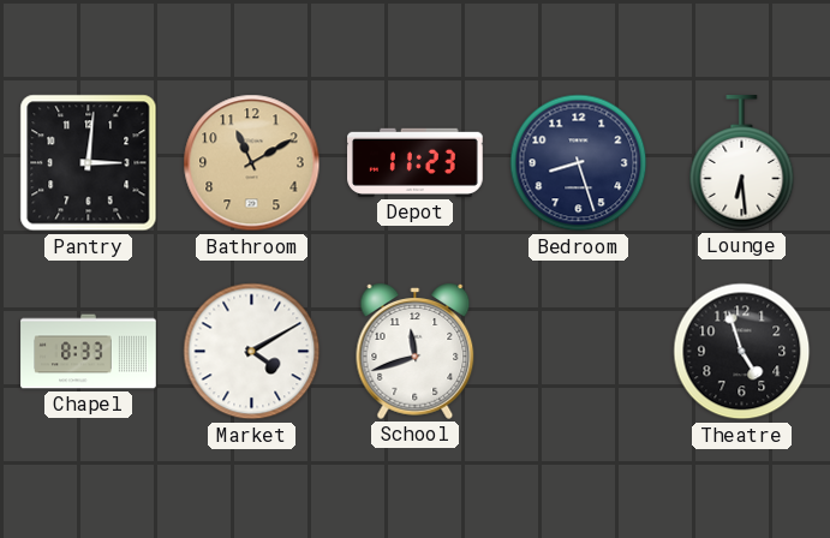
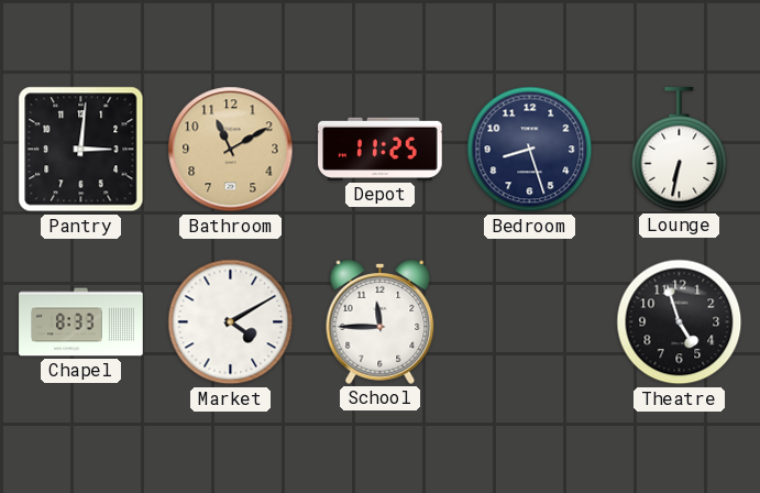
Depot: 11:23 -> 11:25 (381, 149)
Lounge: 6:29 -> 6:32 (680, 150)
School: 11:42 -> 11:45 (381, 321)
